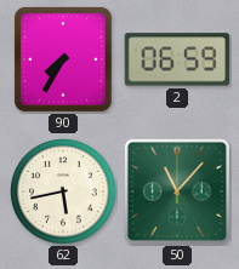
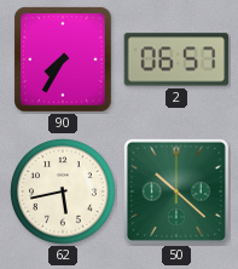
2: 06:59 -> 06:57 (176, 59)
50: 11:07 -> 10:22 (176, 191)
